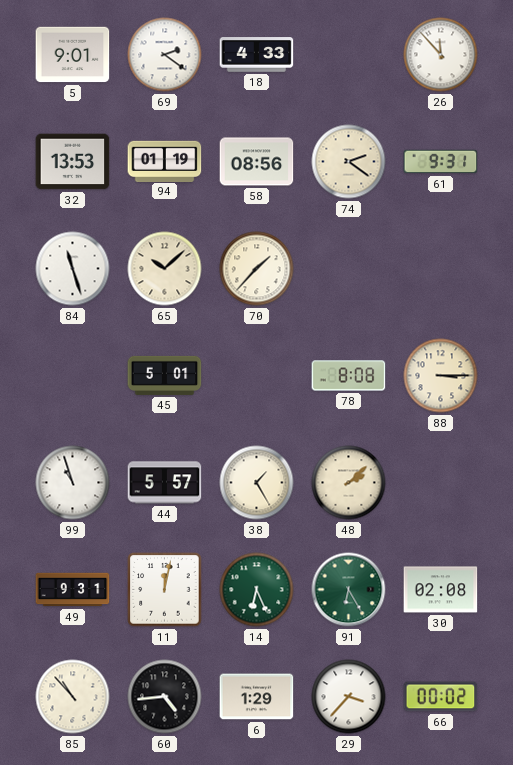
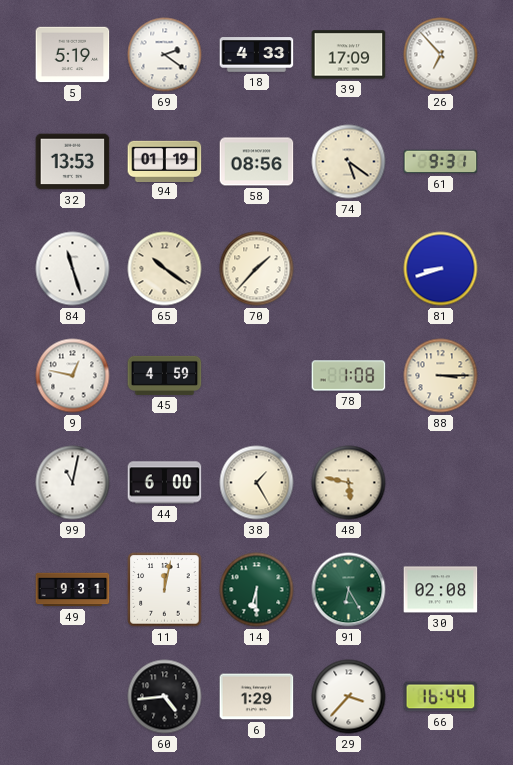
5: 9:01 -> 5:19 (73, 55)
39: none -> 17:09 (349, 55)
26: 11:53 -> 6:53 (441, 55)
74: 2:21 -> 5:21 (349, 162)
65: 10:08 -> 10:21 (165, 269)
81: none -> 8:42 (441, 269)
9: none -> 12:47 (73, 376)
45: 5:01 -> 4:59 (165, 375)
78: 8:08 -> 1:08 (349, 376)
99: 10:57 -> 11:02 (73, 483)
44: 5:57 -> 6:00 (165, 483)
48: 2:08 -> 5:47 (349, 483)
14: 6:26 -> 6:30 (257, 590)
85: 10:53 -> none (73, 697)
66: 00:02 -> 16:44 (441, 697)
